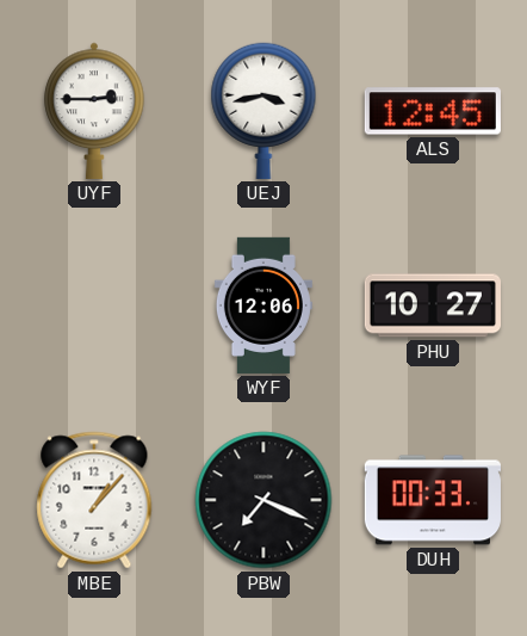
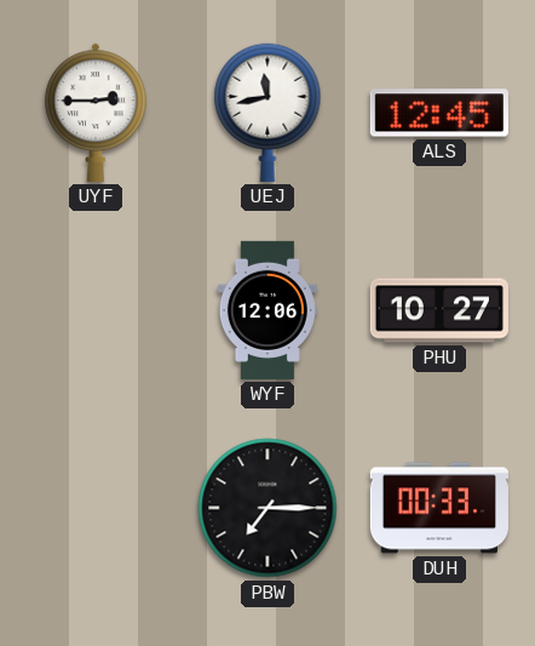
UEJ: 3:43 -> 11:43 (267, 113)
MBE: 1:07 -> none (94, 500)
PBW: 7:19 -> 7:15 (267, 508)
